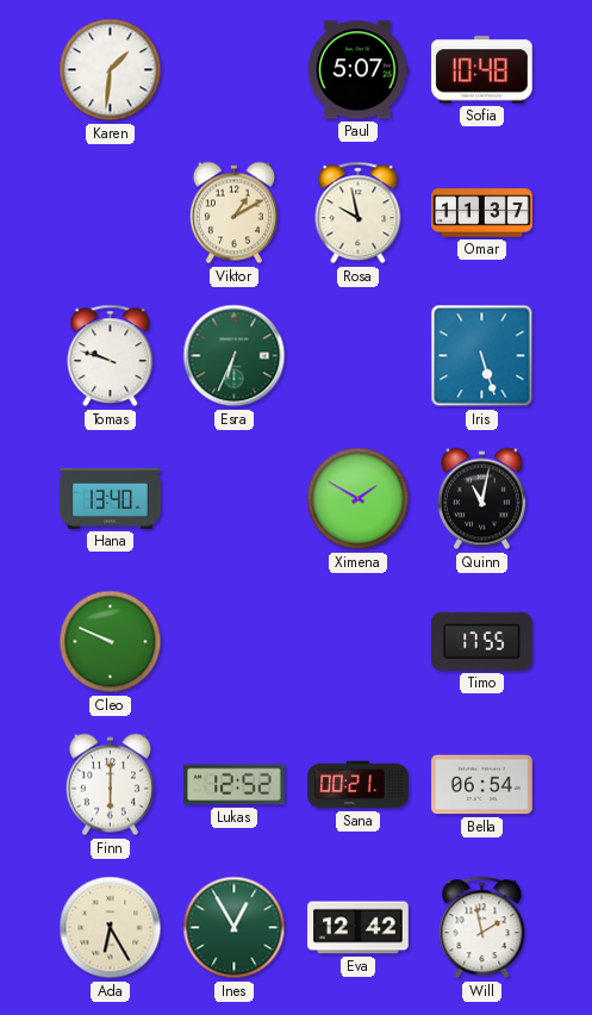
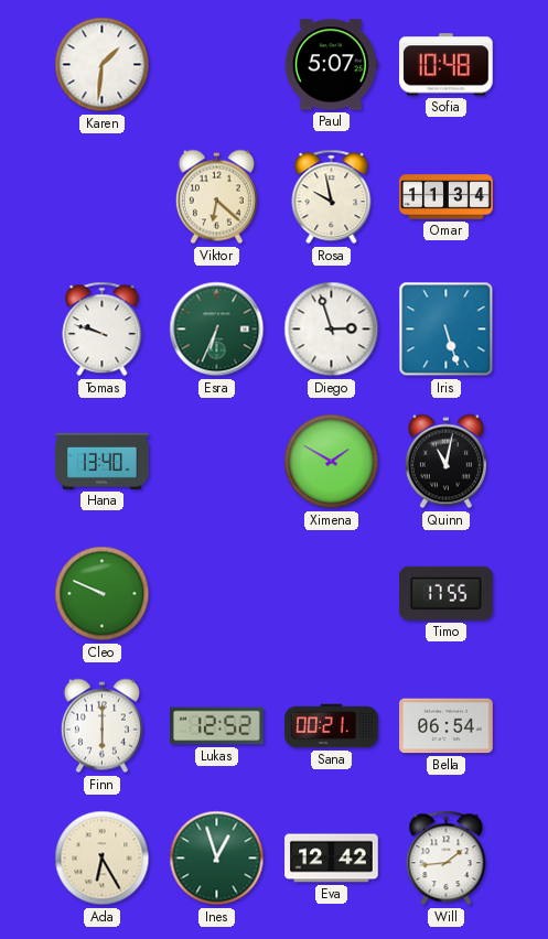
Viktor: 1:10 -> 6:22 (216, 197)
Omar: 11:37 -> 11:34 (447, 197)
Diego: none -> 2:57 (332, 330)
Ines: 12:55 -> 12:57 (217, 859)
Will: 1:58 -> 1:44 (447, 859)
